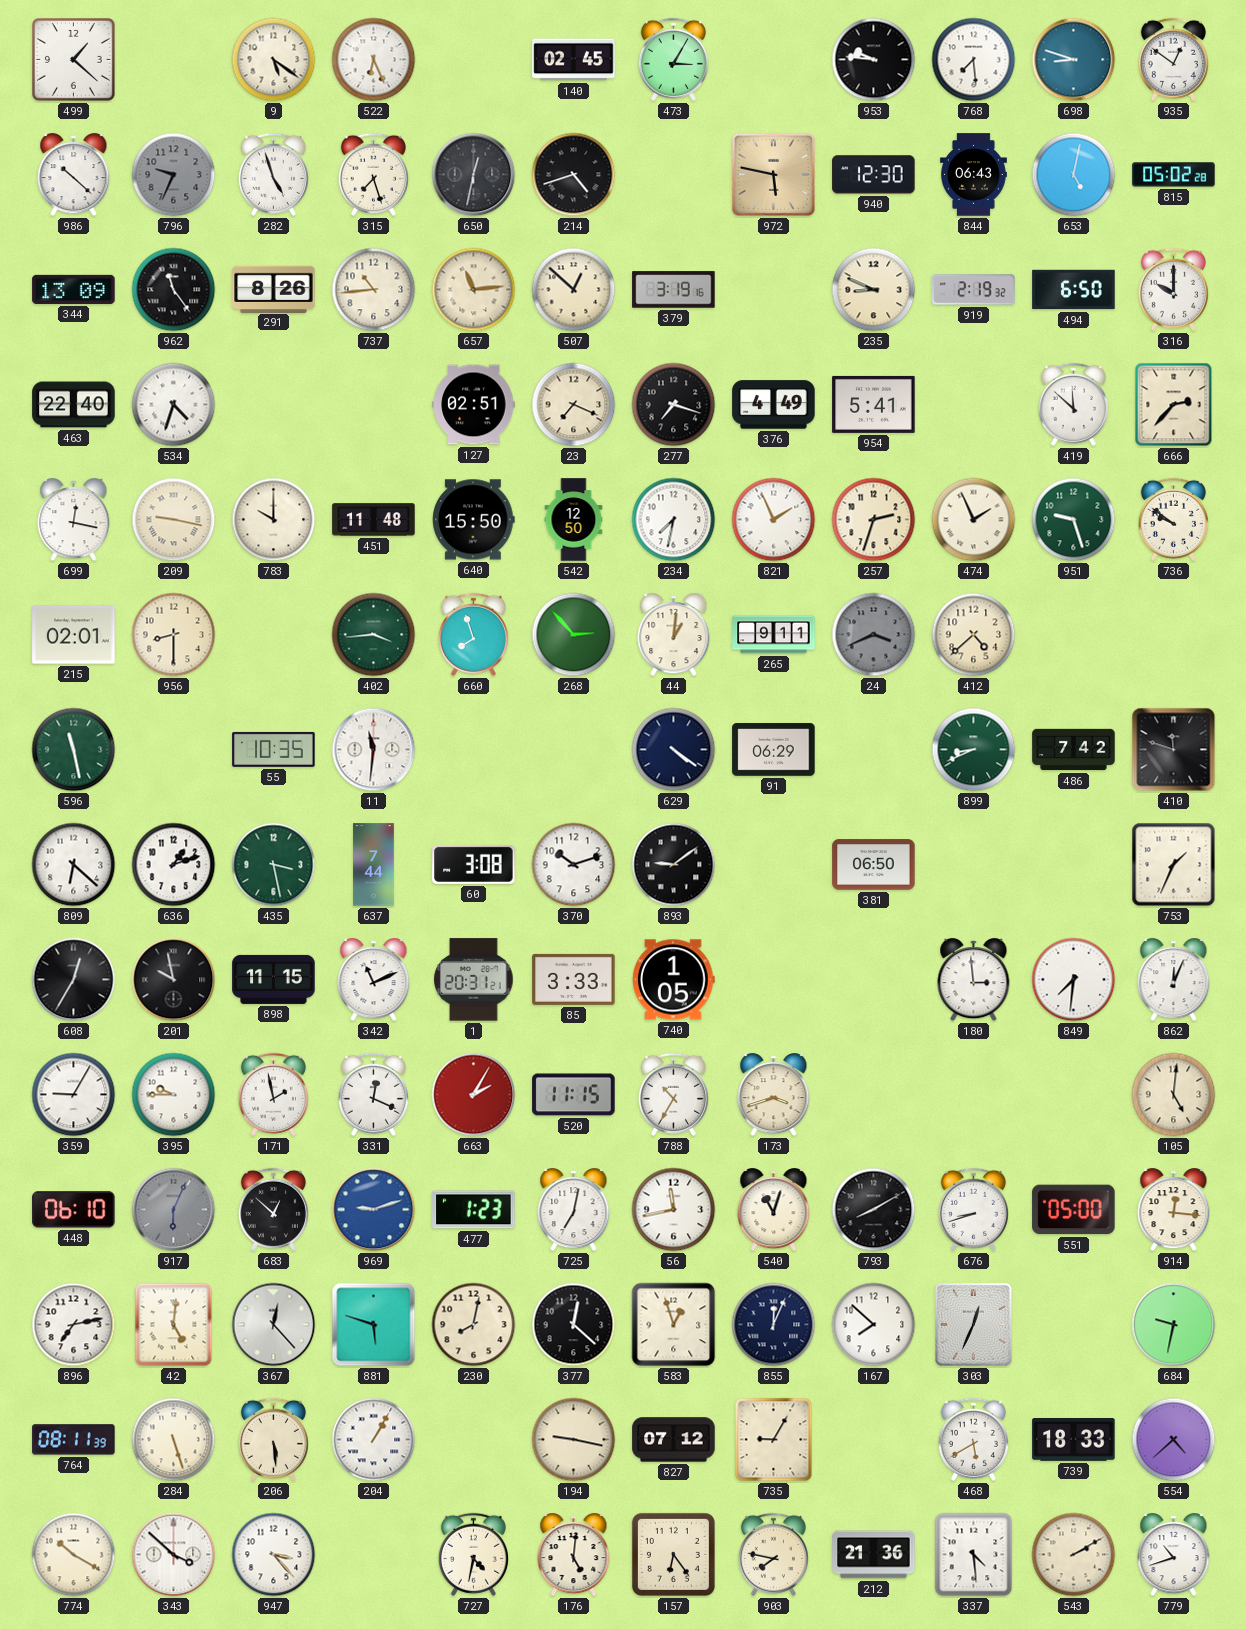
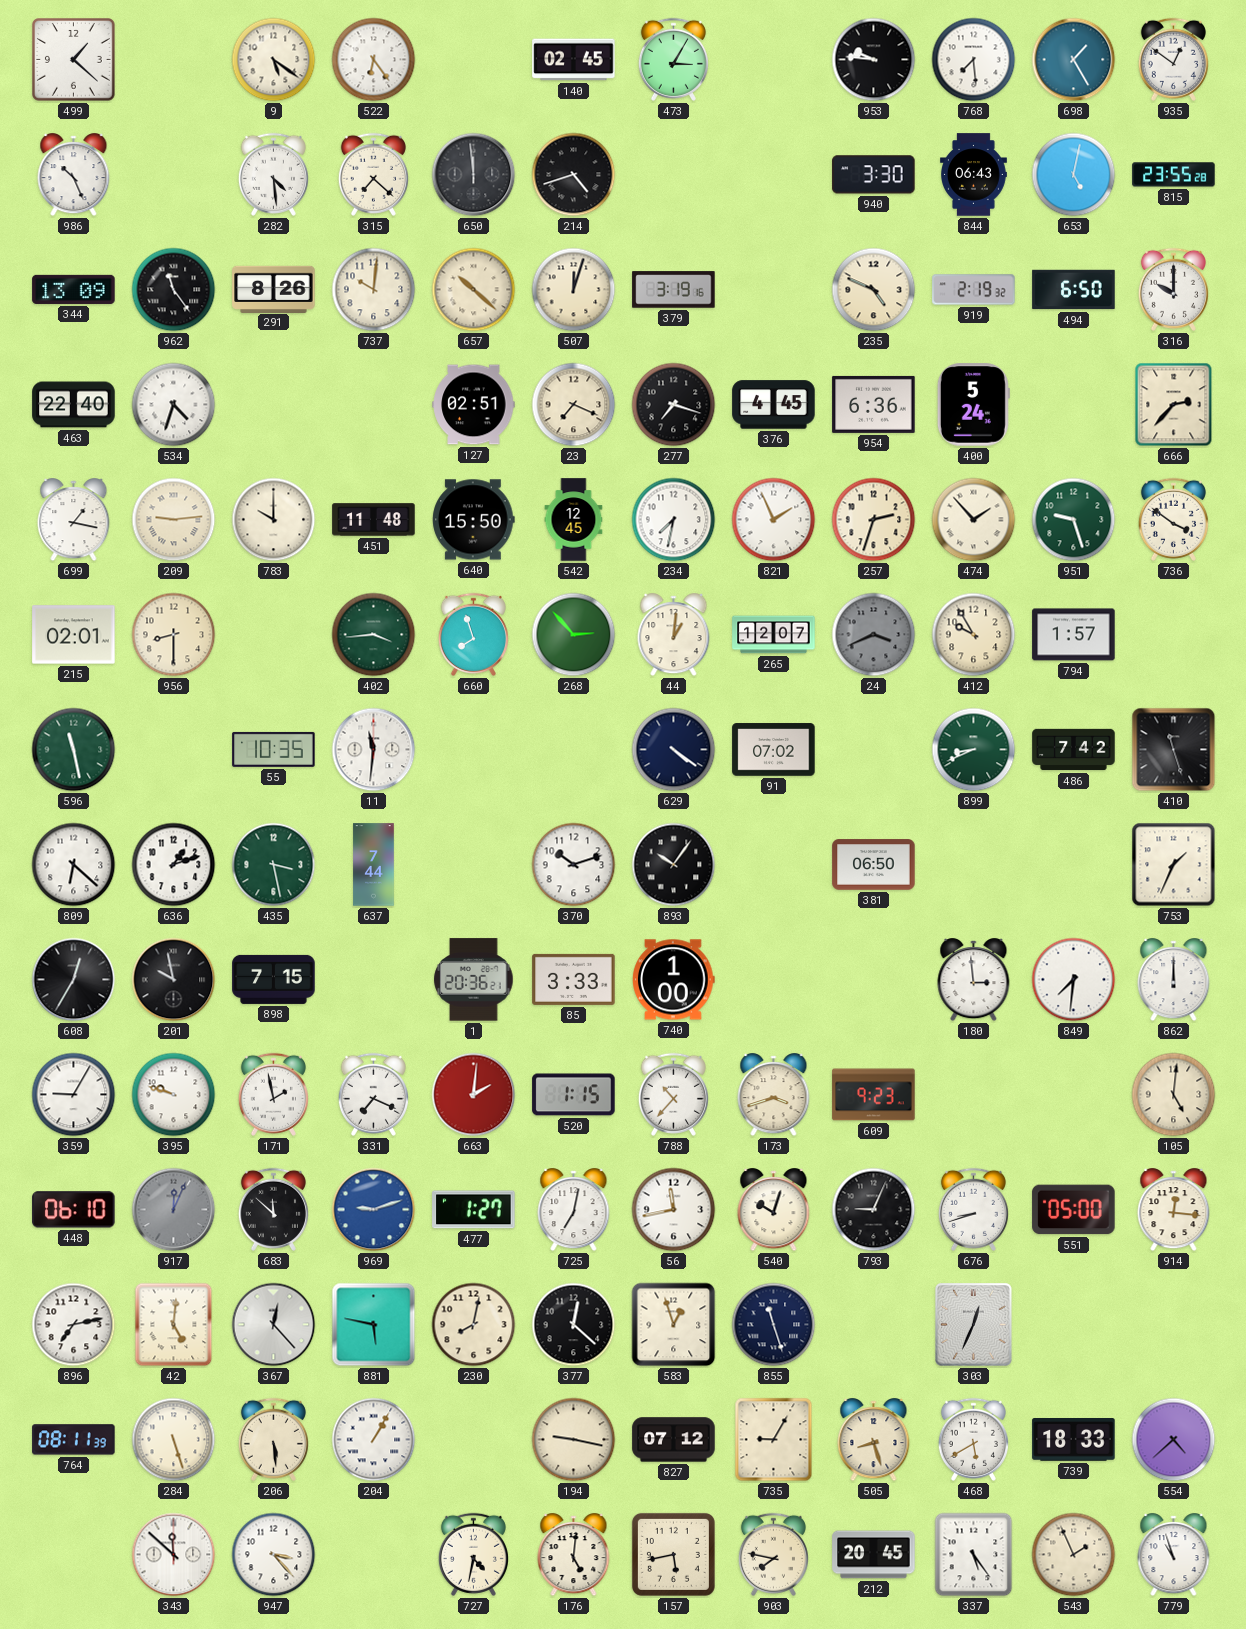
522: 6:26 -> 6:24 (374, 60)
698: 8:48 -> 1:25 (1074, 60)
986: 10:22 -> 10:26 (74, 175)
796: 9:34 -> none (174, 175)
282: 4:57 -> 4:29 (273, 174)
315: 7:27 -> 7:22 (373, 174)
650: 12:32 -> 11:59 (474, 175)
972: 5:47 -> none (773, 174)
940: 12:30 -> 3:30 (874, 175)
815: 05:02 -> 23:55 (1174, 175)
737: 10:44 -> 10:01 (374, 290)
657: 11:14 -> 10:22 (474, 290)
507: 12:52 -> 12:03 (574, 290)
235: 8:49 -> 4:49 (874, 290)
376: 4:49 -> 4:45 (774, 405)
954: 5:41 -> 6:36 (874, 404)
400: none -> 5:24 (973, 405)
419: 11:52 -> none (1073, 404)
699: 12:17 -> 1:17 (74, 520)
209: 9:17 -> 9:14 (174, 520)
542: 12:50 -> 12:45 (574, 520)
474: 1:56 -> 1:53 (974, 520)
736: 9:51 -> 3:51 (1173, 519)
265: 9:11 -> 12:07 (774, 635)
412: 4:38 -> 9:55 (974, 635)
794: none -> 1:57 (1074, 635)
91: 06:29 -> 07:02 (774, 750)
410: 11:48 -> 11:27 (1174, 750)
60: 3:08 -> none (474, 864)
893: 9:09 -> 10:06 (674, 865)
898: 11:15 -> 7:15 (274, 979)
342: 11:11 -> none (374, 980)
1: 20:31 -> 20:36 (474, 980)
740: 1:05 -> 1:00 (674, 980)
862: 12:04 -> 12:00 (1174, 980)
395: 9:45 -> 9:48 (174, 1095)
331: 12:19 -> 7:19 (373, 1094)
663: 2:05 -> 2:01 (474, 1095)
520: 11:15 -> 1:15 (574, 1095)
788: 10:35 -> 10:37 (673, 1094)
609: none -> 9:23 (874, 1095)
917: 6:04 -> 12:04 (174, 1210)
683: 12:52 -> 11:52 (273, 1209)
477: 1:23 -> 1:27 (474, 1210)
540: 11:03 -> 10:03 (774, 1210)
793: 8:10 -> 9:04 (874, 1210)
881: 5:48 -> 5:47 (374, 1325)
855: 12:04 -> 11:27 (774, 1325)
167: 7:52 -> none (874, 1325)
684: 9:32 -> none (1174, 1325)
505: none -> 8:27 (874, 1440)
774: 10:20 -> none (74, 1555)
343: 3:52 -> 11:52 (174, 1555)
157: 6:24 -> 5:43 (673, 1554)
212: 21:36 -> 20:45 (874, 1555)
337: 4:29 -> 5:24 (974, 1555)
543: 2:10 -> 1:56 (1074, 1555)
779: 10:42 -> 10:57 (1174, 1555)
